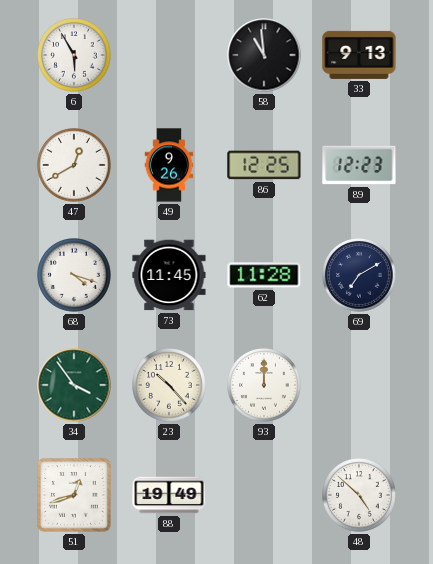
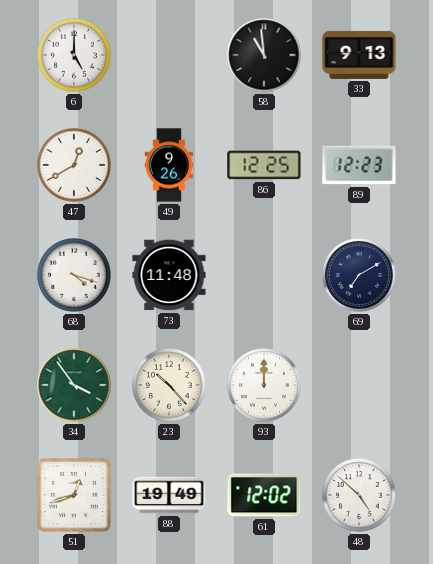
6: 5:55 -> 5:00 (75, 56)
73: 11:45 -> 11:48 (169, 275)
62: 11:28 -> none (264, 275)
61: none -> 12:02 (264, 495)
